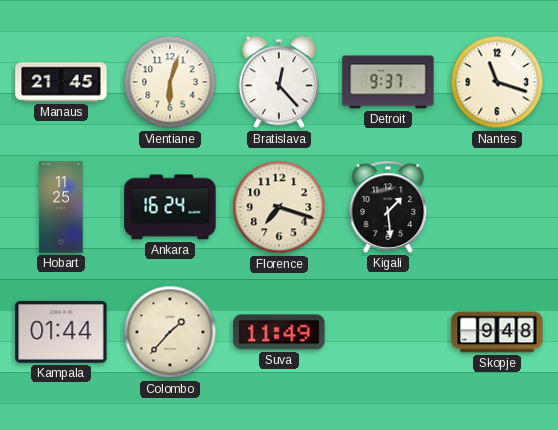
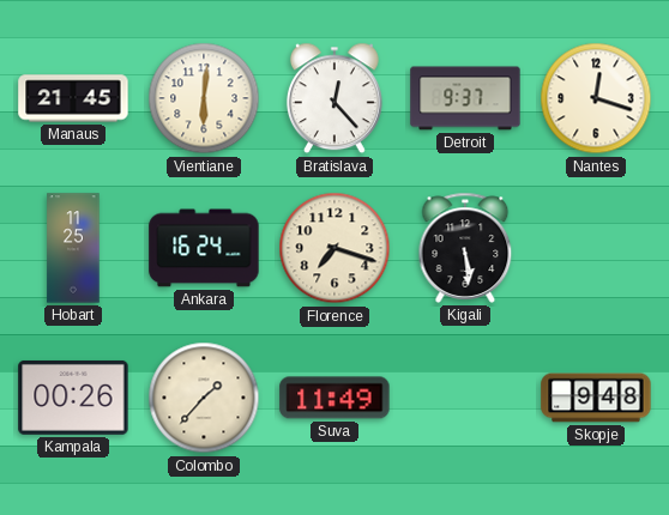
Vientiane: 6:03 -> 6:01 (204, 98)
Nantes: 11:18 -> 12:18 (596, 98)
Kigali: 1:29 -> 5:29 (465, 248)
Kampala: 01:44 -> 00:26 (73, 398)
